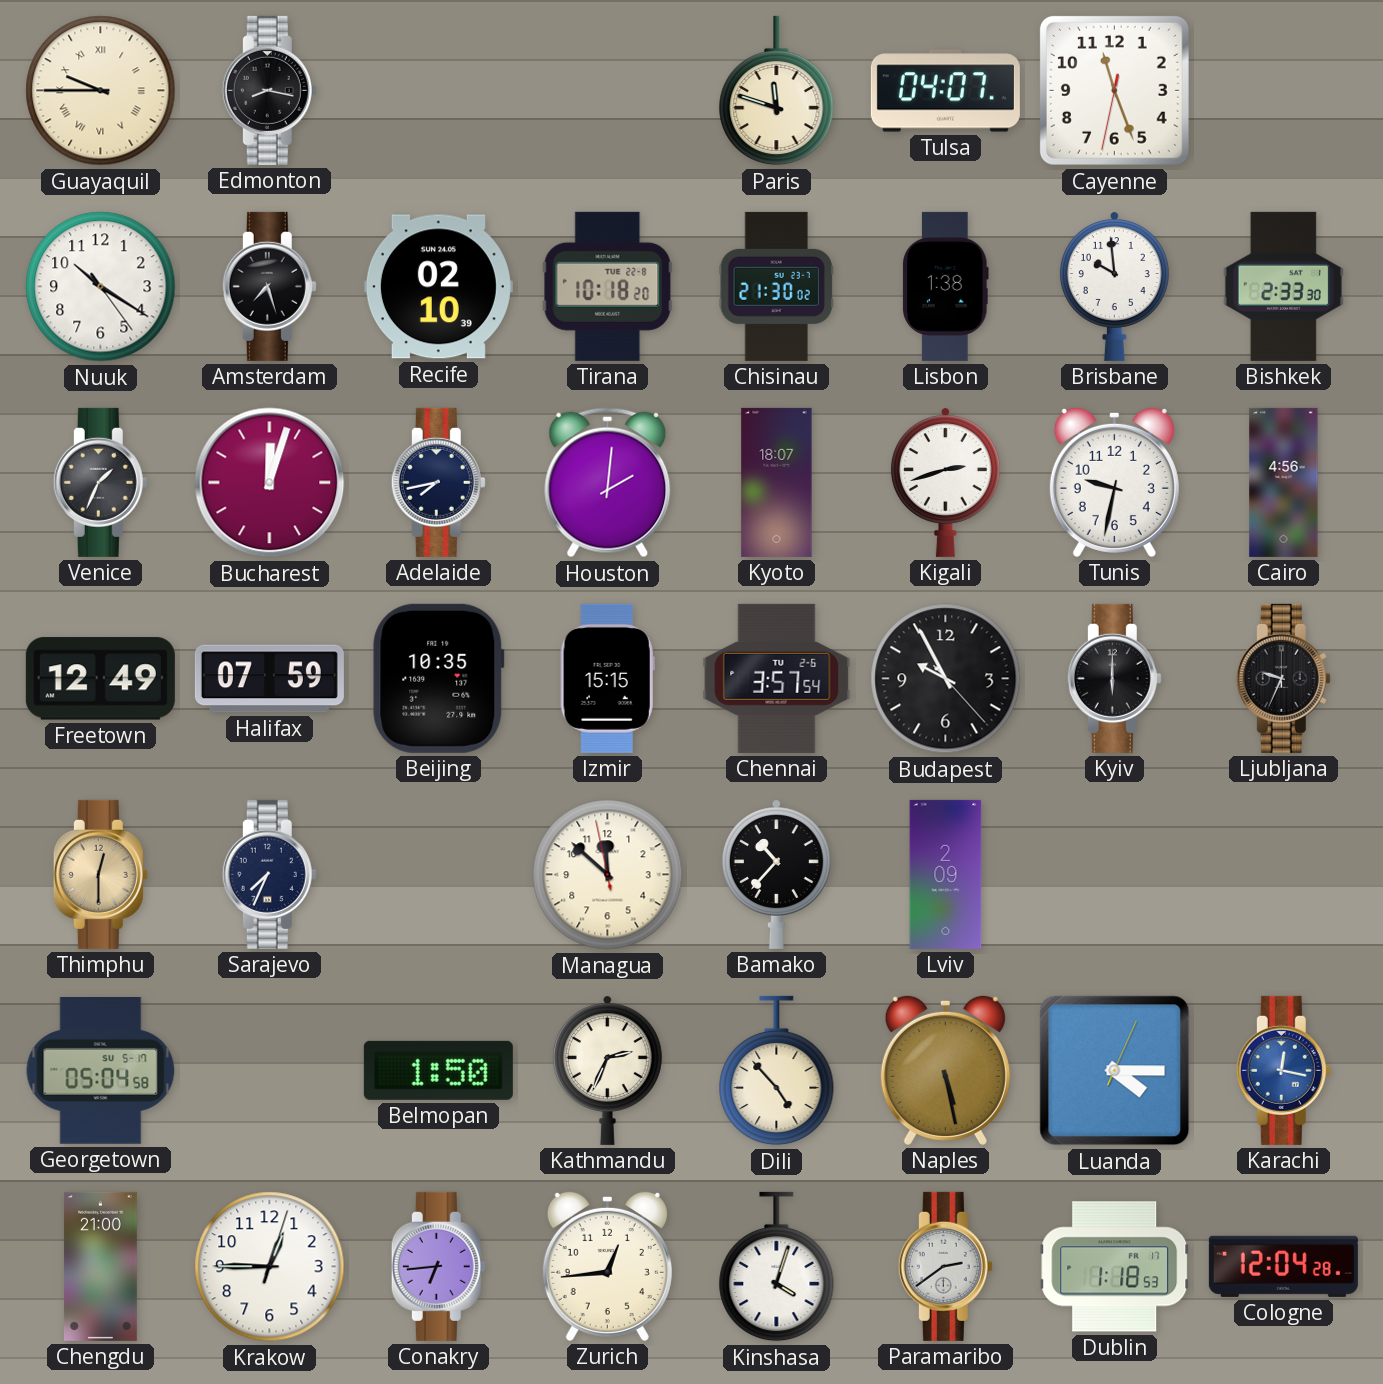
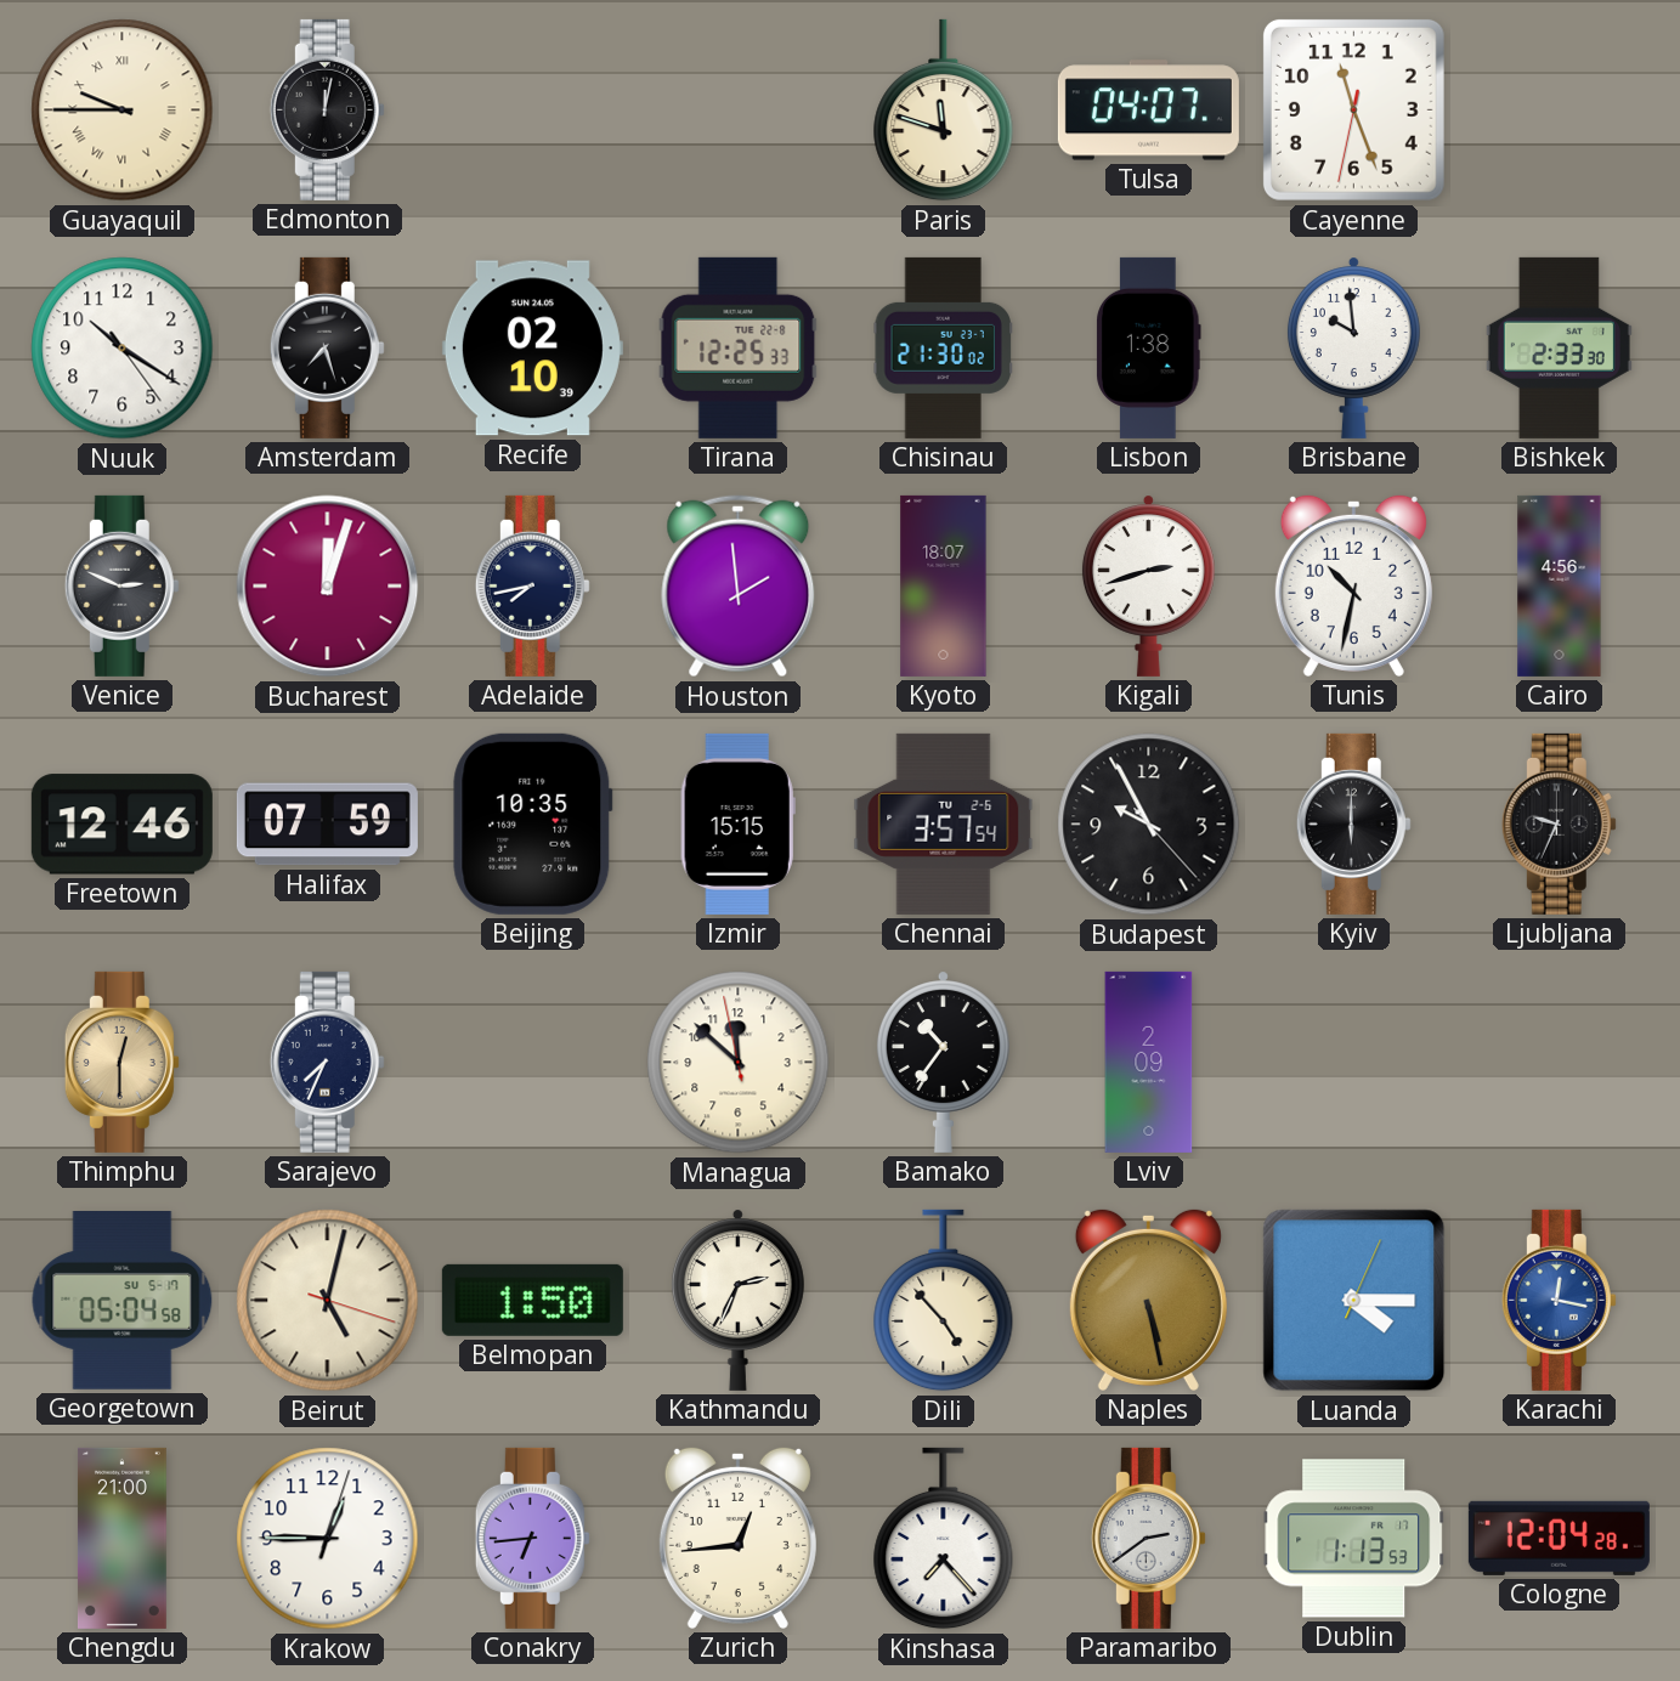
Edmonton: 8:17 -> 12:02 (327, 109)
Tirana: 10:18 -> 12:25 (739, 347)
Venice: 1:34 -> 2:49 (121, 585)
Houston: 2:01 -> 1:59 (739, 587)
Tunis: 9:32 -> 10:32 (1353, 585)
Freetown: 12:49 -> 12:46 (121, 825)
Bamako: 10:37 -> 10:36 (943, 1062)
Beirut: none -> 5:02 (328, 1301)
Kinshasa: 4:03 -> 7:23 (944, 1539)
Dublin: 1:18 -> 1:13 (1354, 1539)
